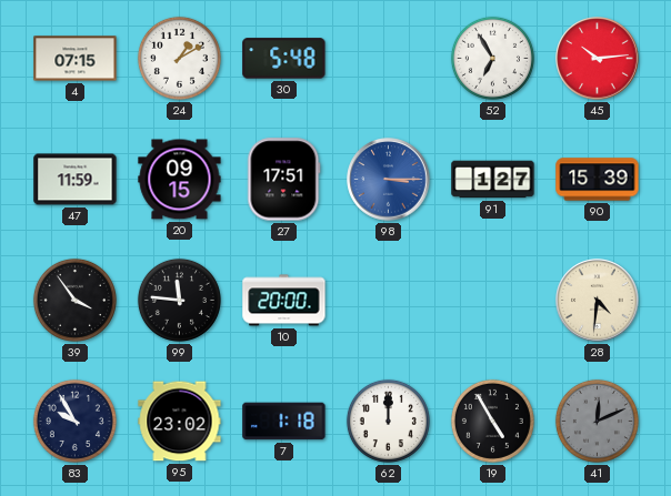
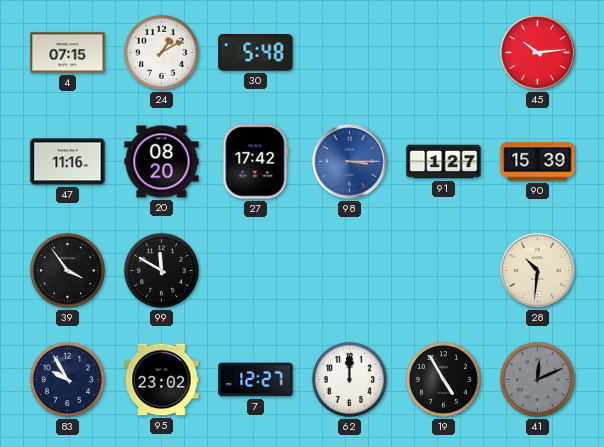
52: 6:55 -> none (492, 58)
47: 11:59 -> 11:16 (68, 162)
20: 09:15 -> 08:20 (162, 162)
27: 17:51 -> 17:42 (256, 162)
99: 11:46 -> 11:50 (161, 270)
10: 20:00 -> none (284, 301)
28: 4:31 -> 10:31 (538, 271)
7: 1:18 -> 12:27 (256, 380)
